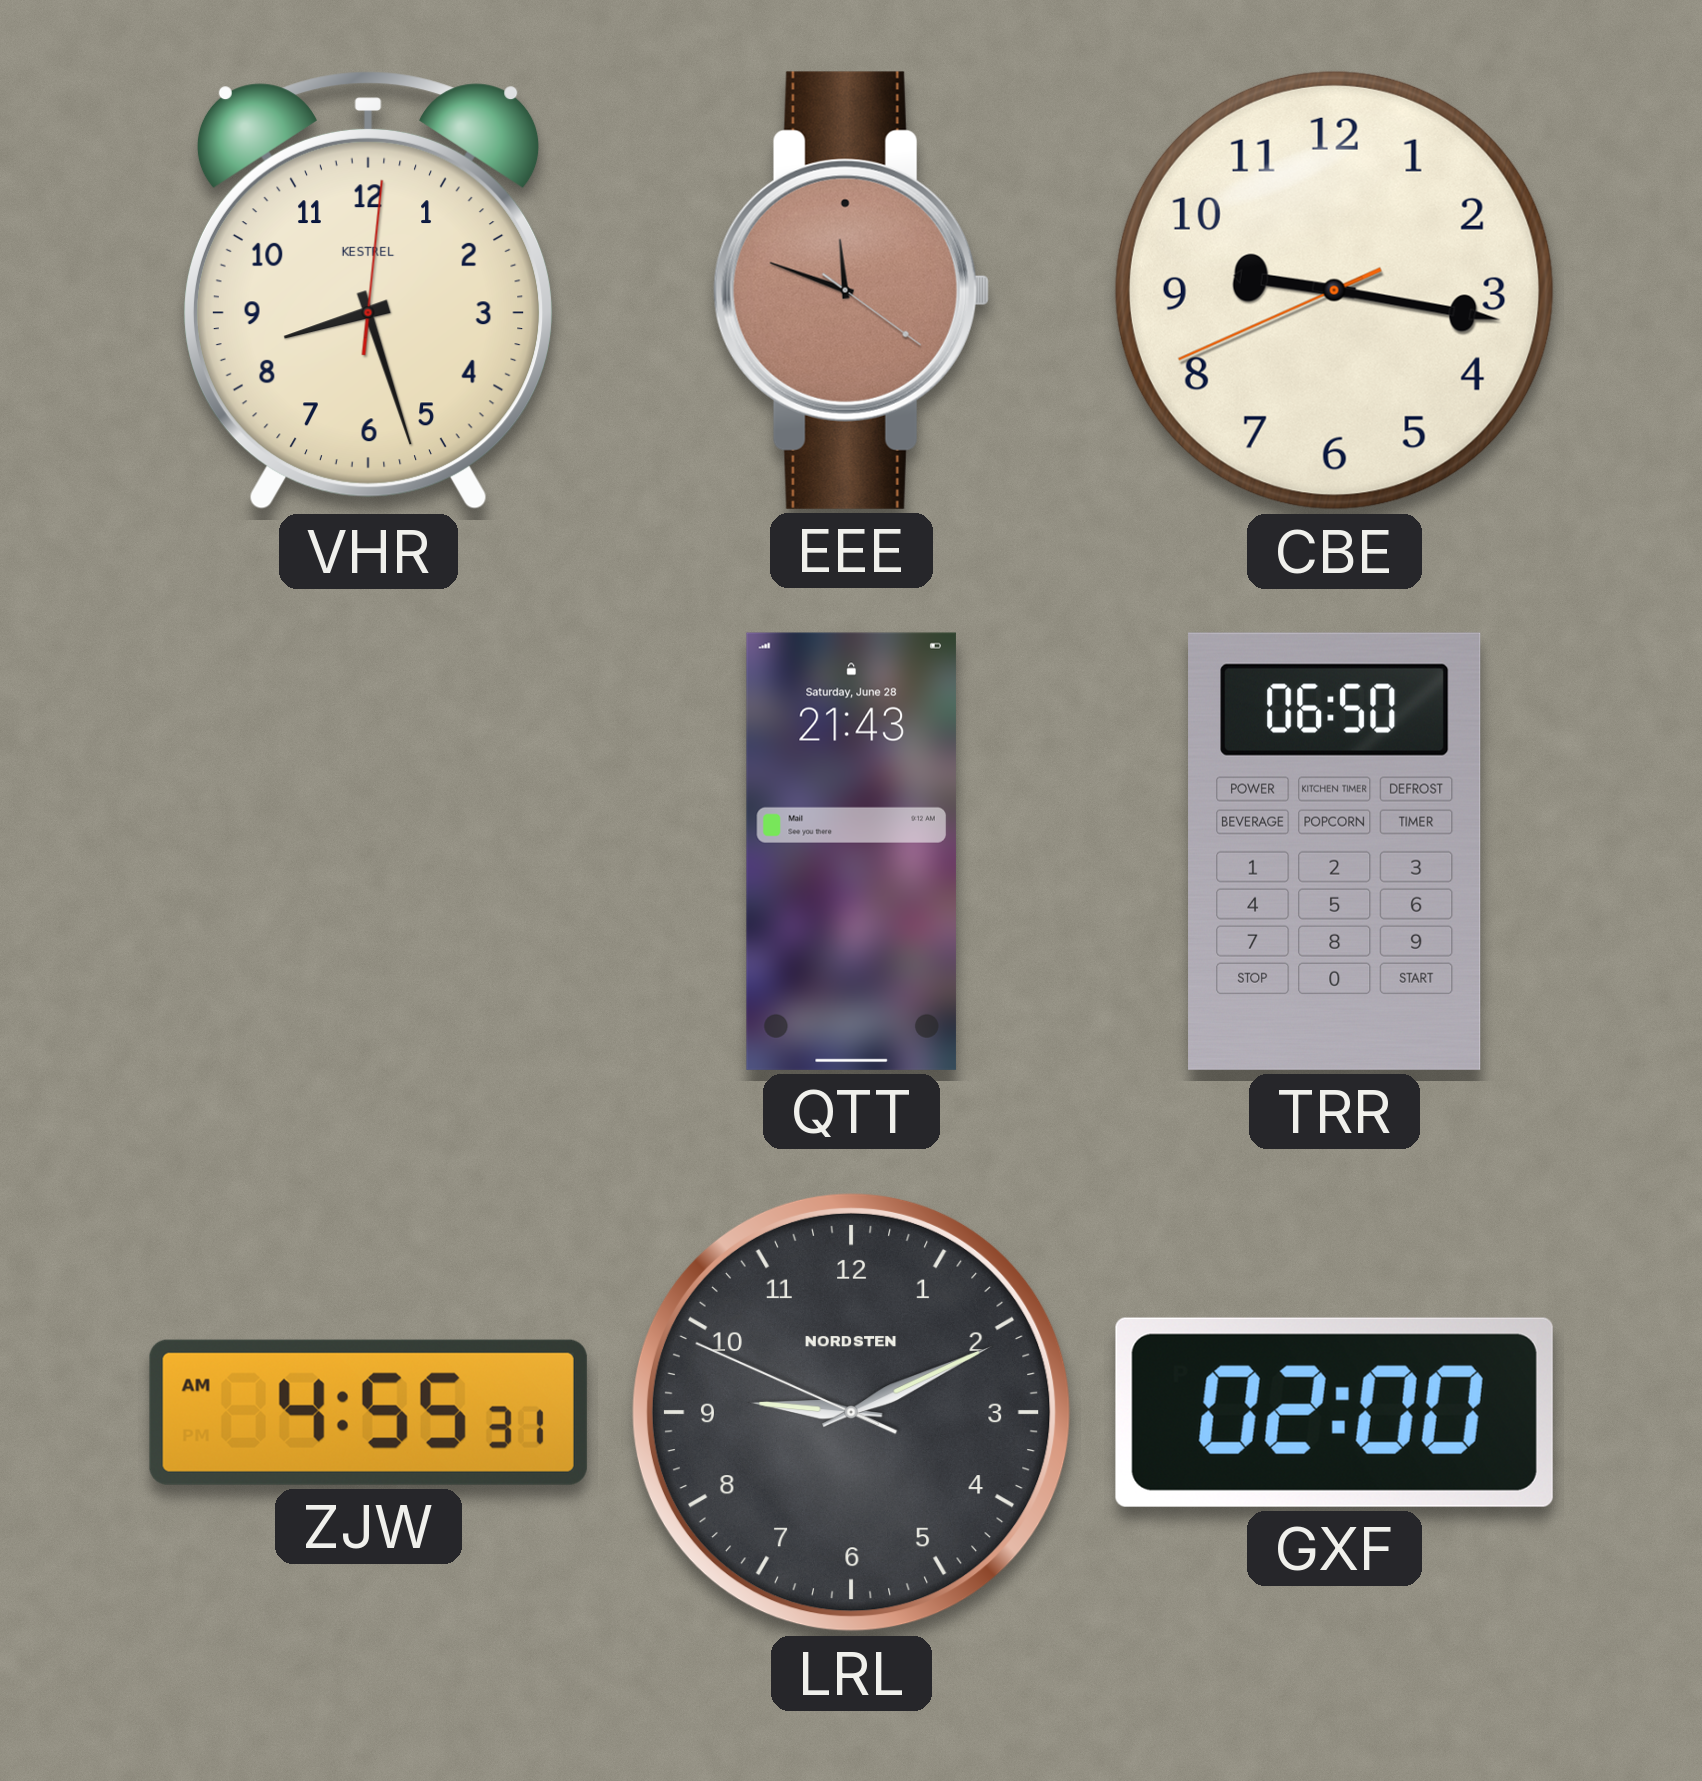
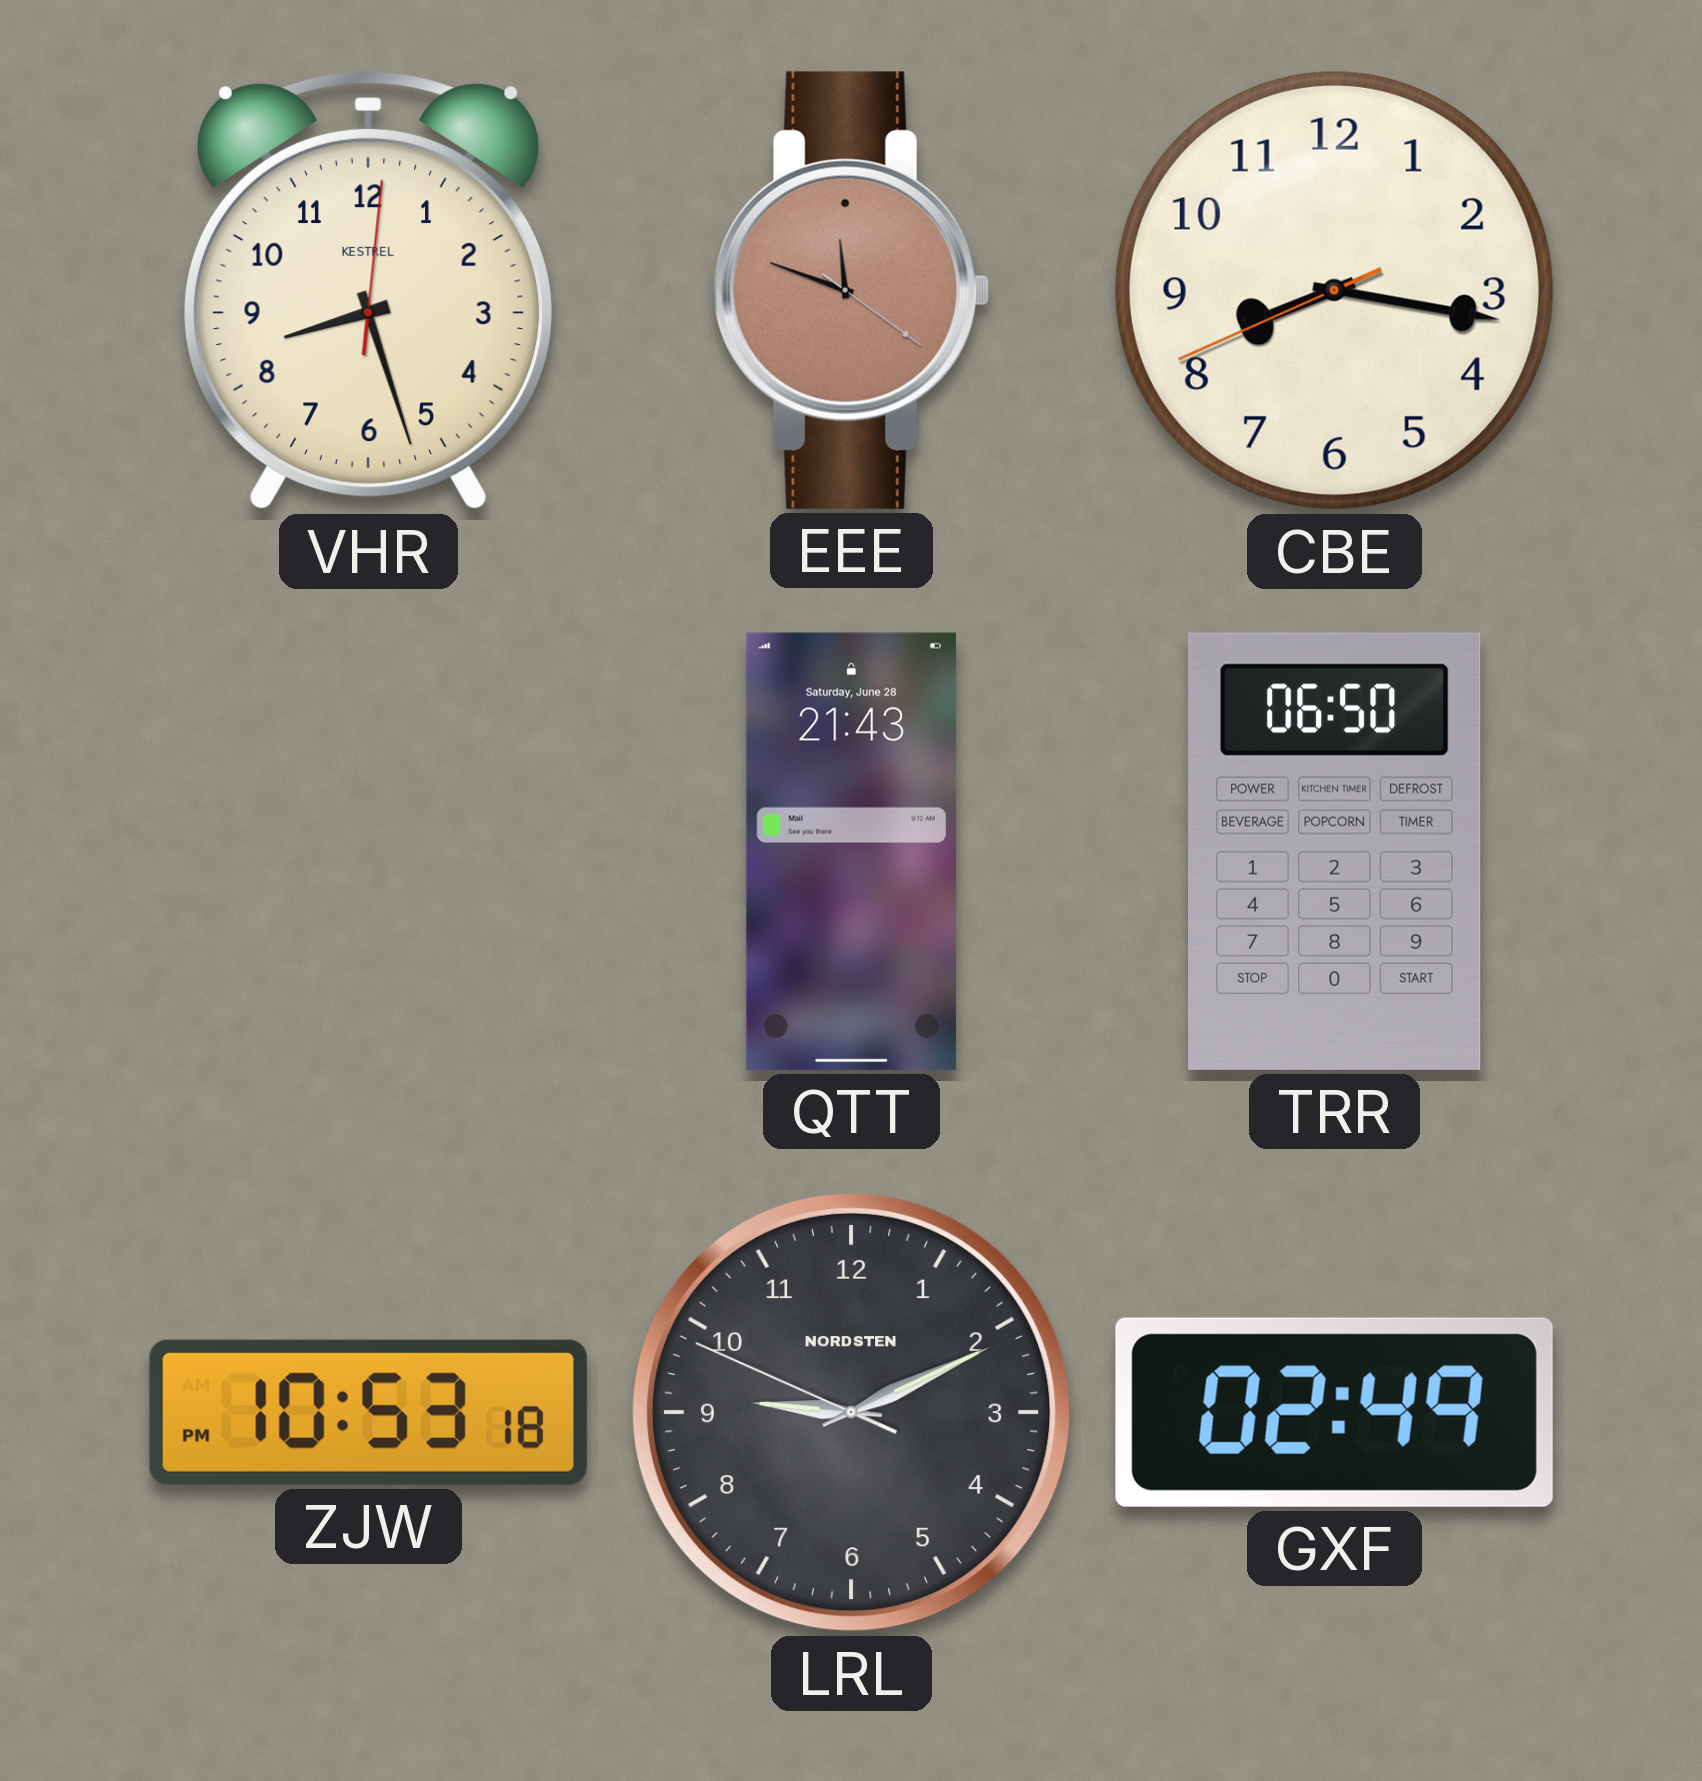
CBE: 9:16 -> 8:16 (1334, 290)
ZJW: 4:55 -> 10:53 (368, 1412)
GXF: 02:00 -> 02:49 (1334, 1412)
